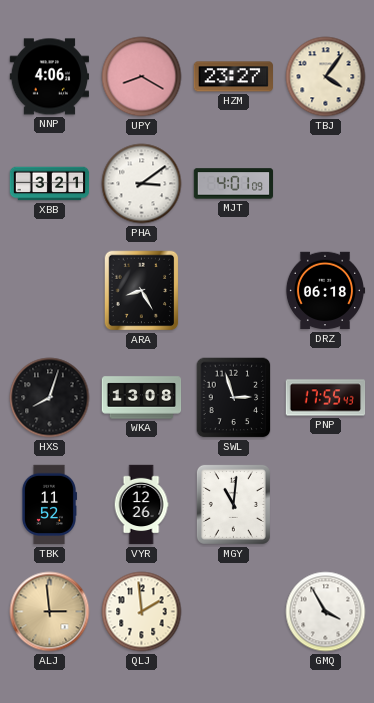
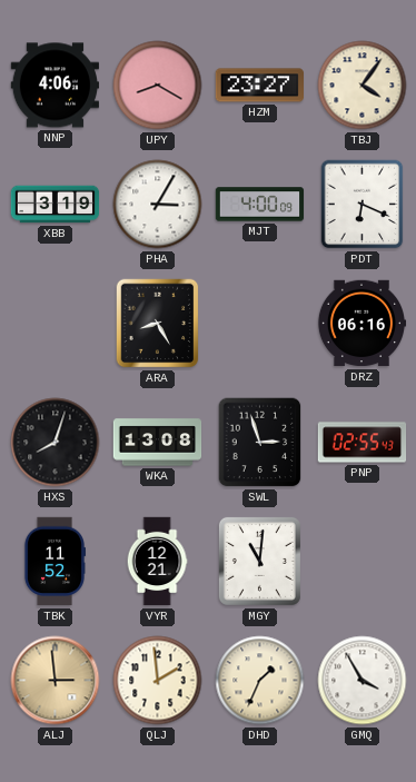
XBB: 3:21 -> 3:19 (56, 205)
PHA: 3:09 -> 3:05 (158, 205)
MJT: 4:01 -> 4:00 (260, 205)
PDT: none -> 6:19 (363, 205)
DRZ: 06:18 -> 06:16 (361, 324)
PNP: 17:55 -> 02:55 (363, 443)
VYR: 12:26 -> 12:21 (157, 562)
DHD: none -> 1:34 (260, 681)
